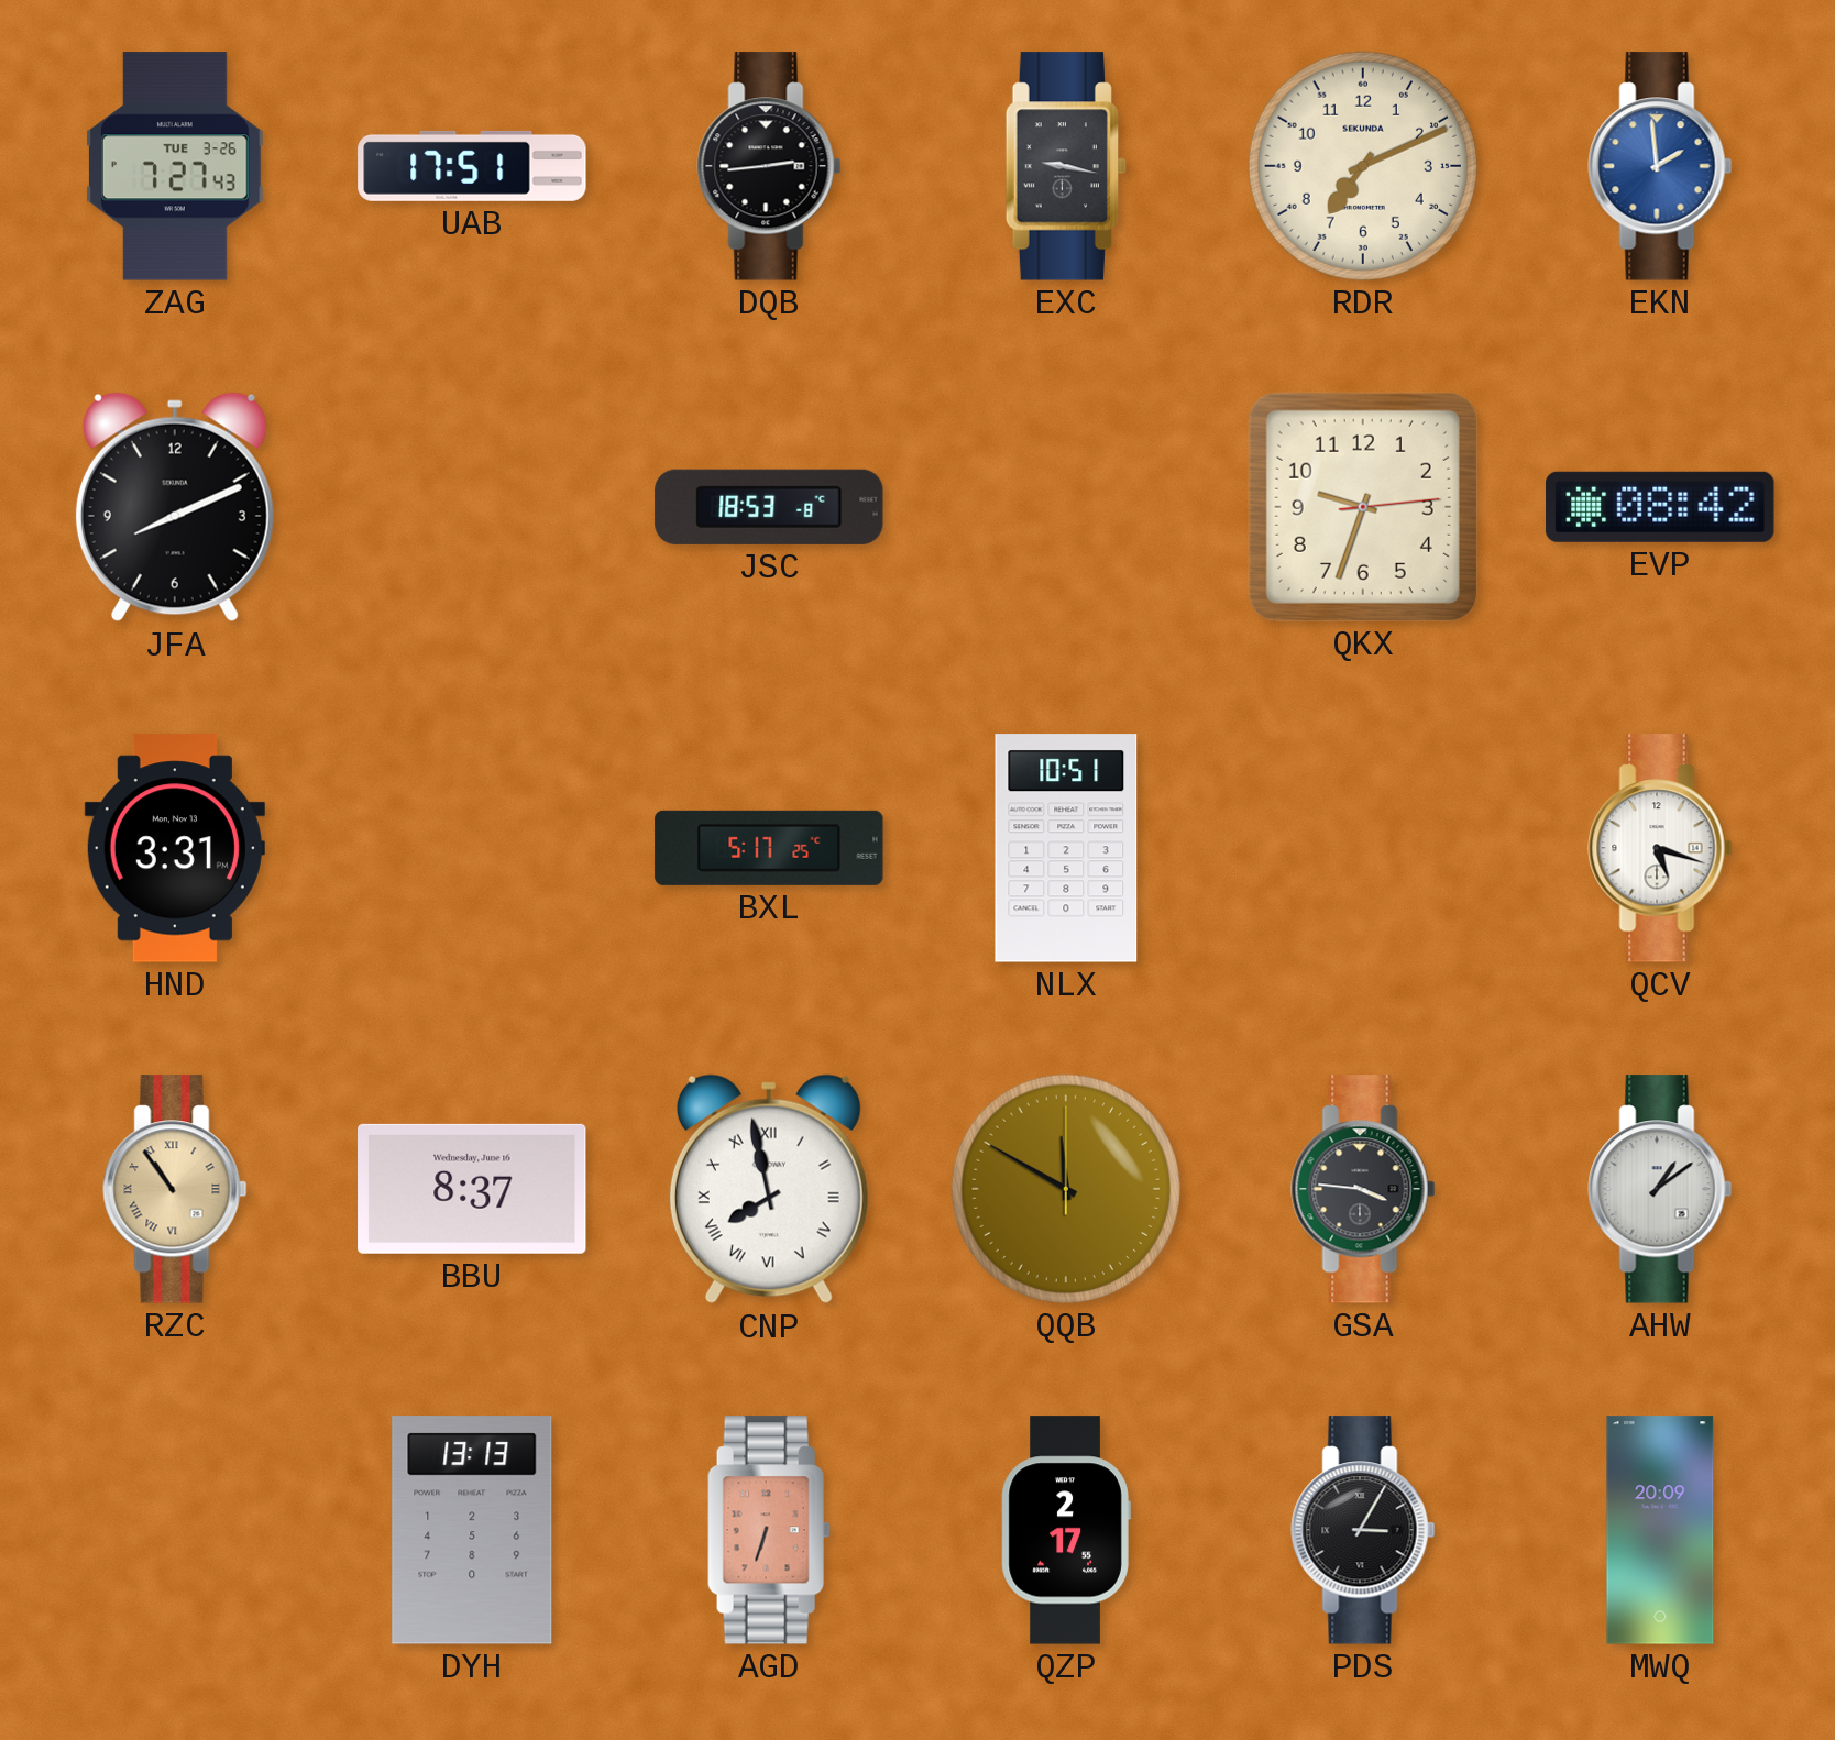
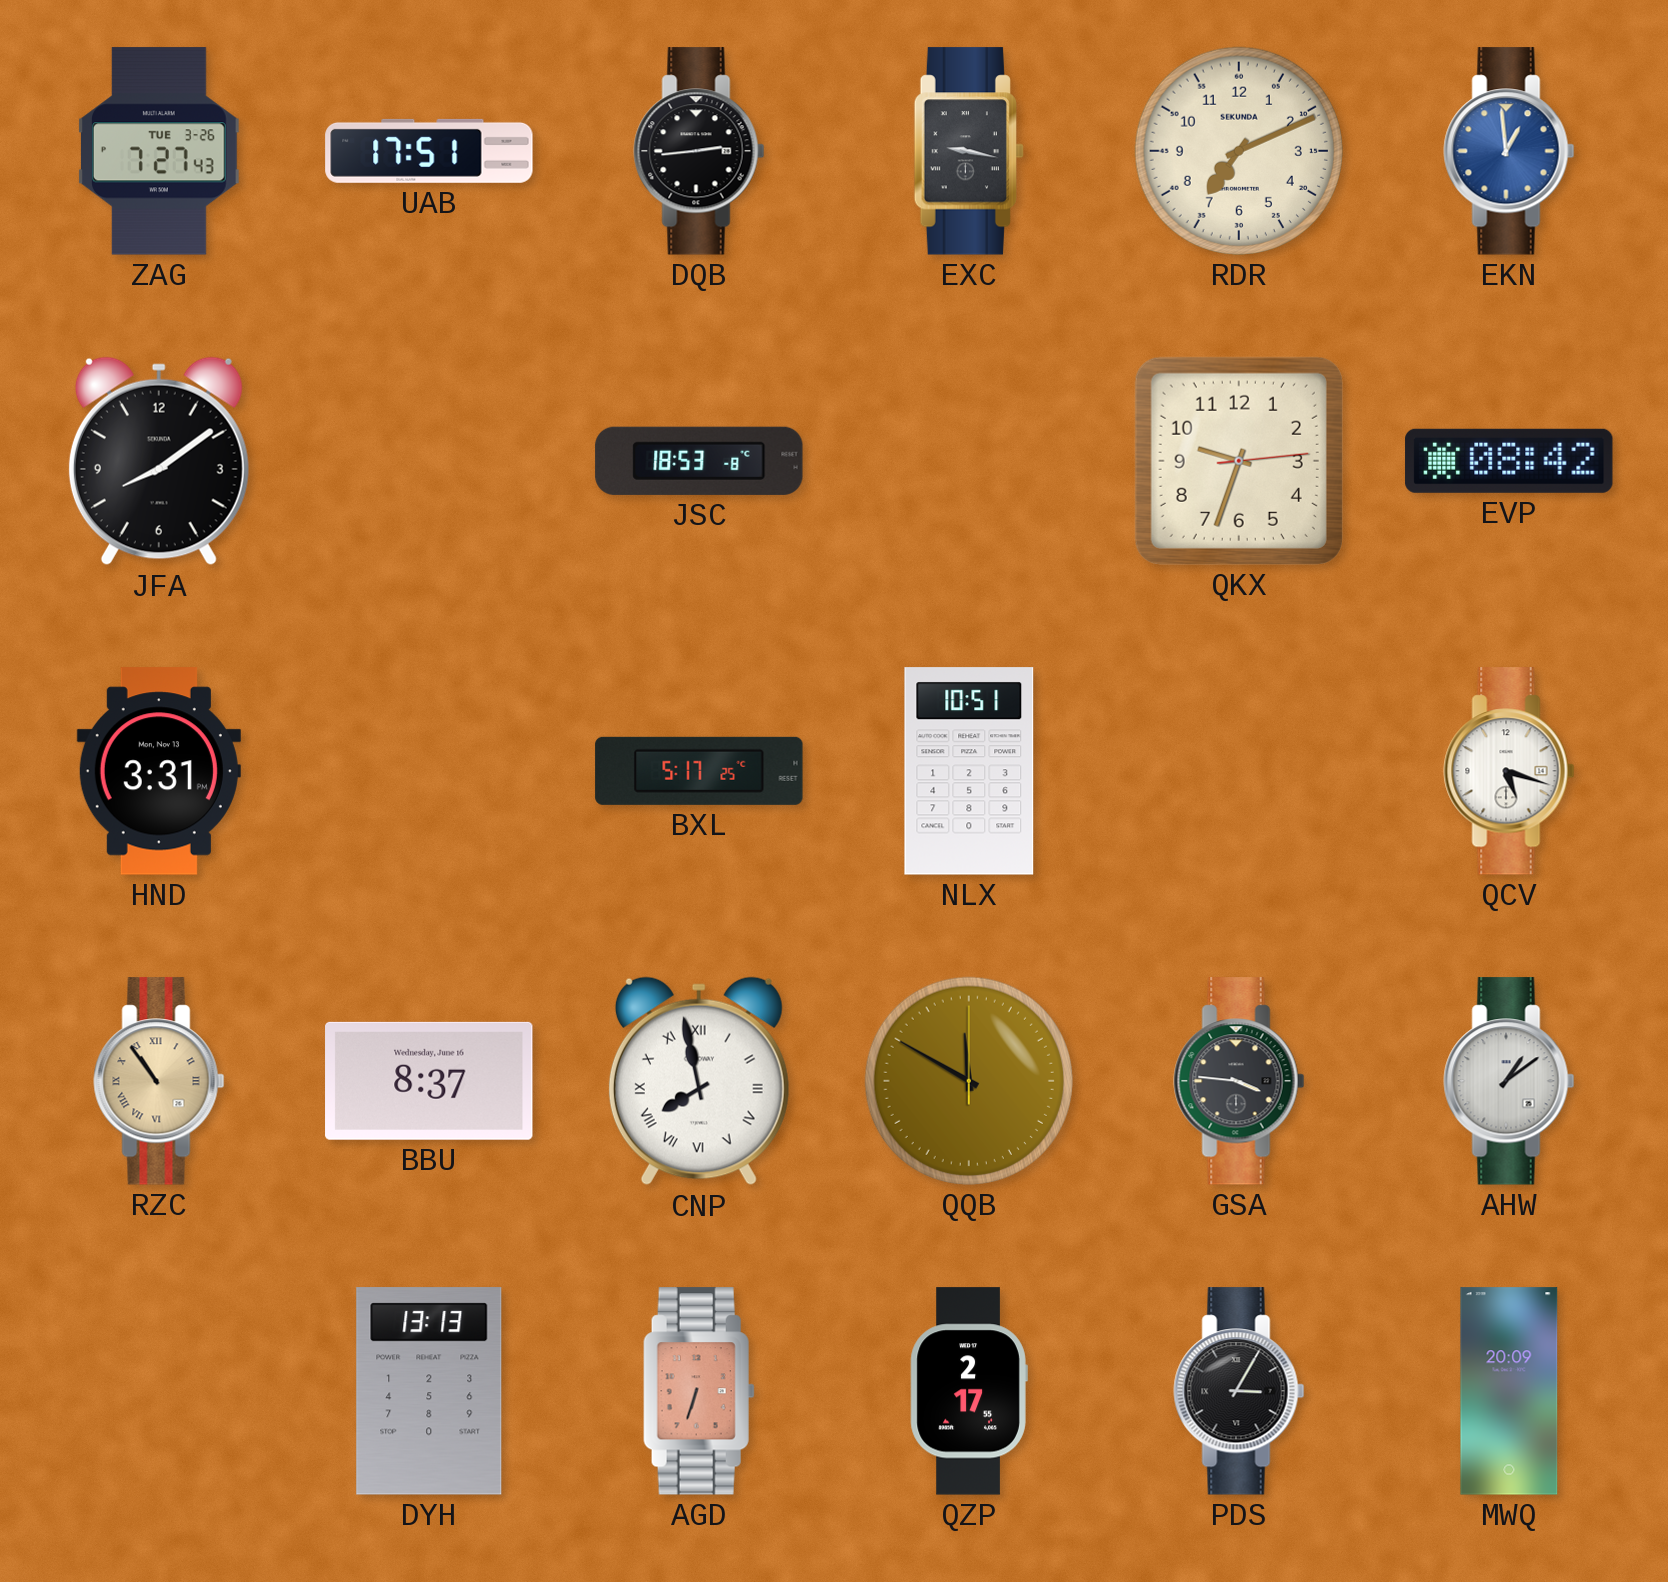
EKN: 1:59 -> 12:59 (1509, 151)
JFA: 8:11 -> 8:09 (159, 461)
